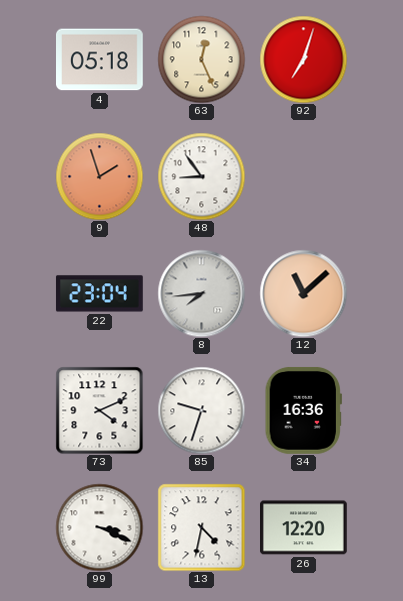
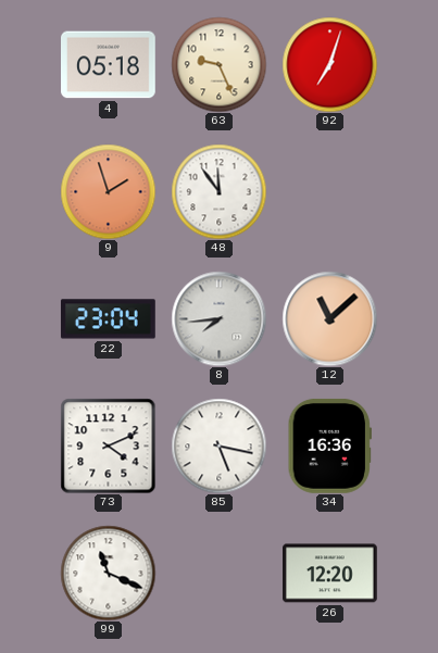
63: 12:26 -> 9:26 (218, 64)
48: 8:54 -> 11:54 (218, 191)
85: 9:33 -> 5:17 (218, 445)
99: 3:19 -> 11:19 (108, 573)
13: 4:32 -> none (201, 527)
